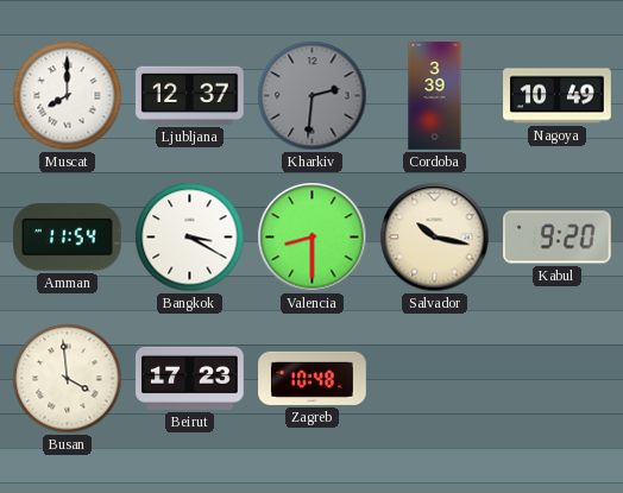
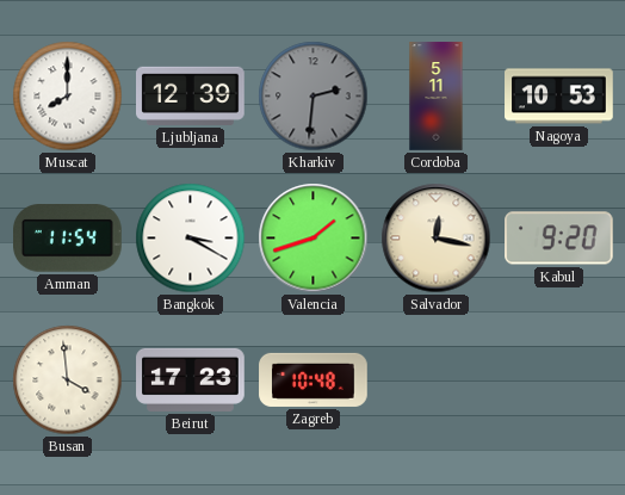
Ljubljana: 12:37 -> 12:39 (191, 95)
Cordoba: 3:39 -> 5:11 (437, 97)
Nagoya: 10:49 -> 10:53 (559, 97)
Valencia: 8:30 -> 1:42 (314, 239)
Salvador: 10:17 -> 12:17 (437, 239)
